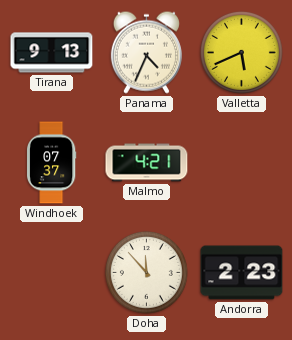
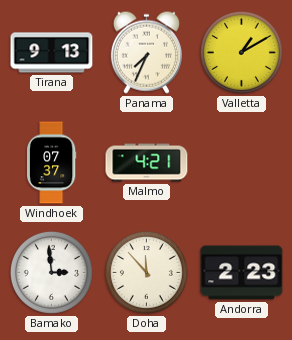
Panama: 4:34 -> 7:34 (146, 52)
Valletta: 5:41 -> 1:10 (241, 52)
Bamako: none -> 2:59 (51, 272)
